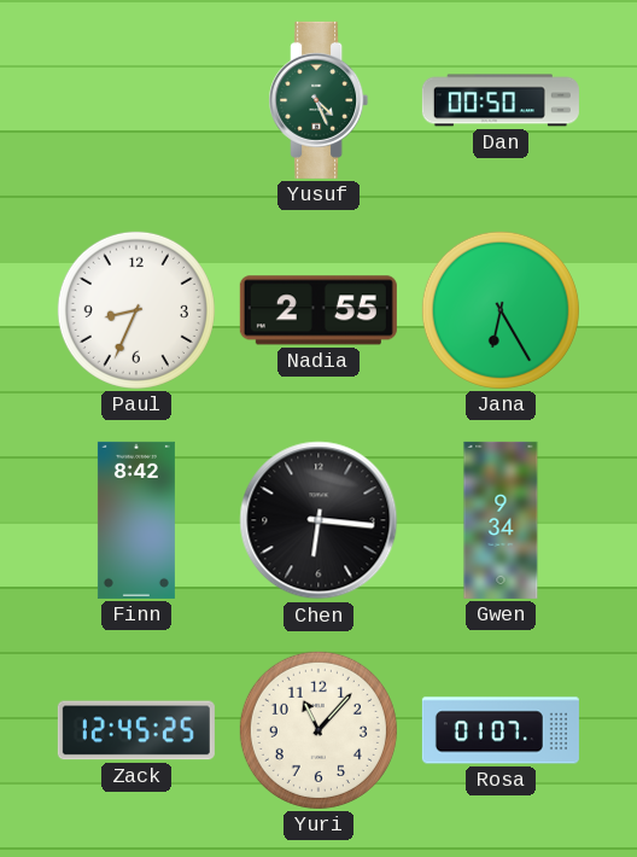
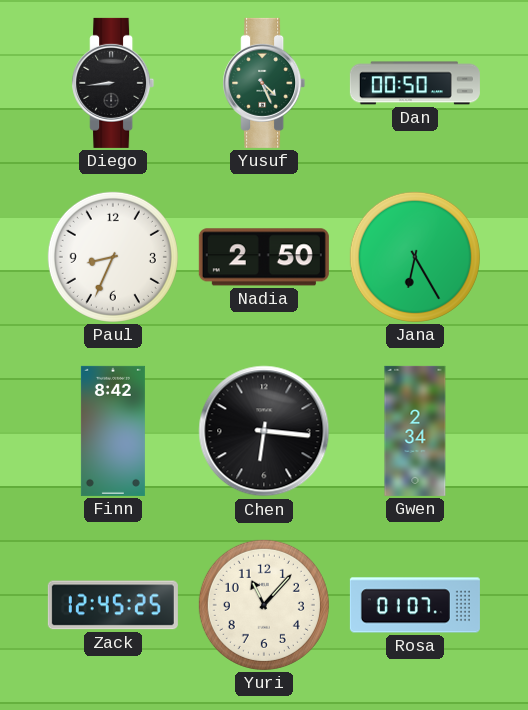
Diego: none -> 8:44 (113, 83)
Nadia: 2:55 -> 2:50 (264, 257)
Gwen: 9:34 -> 2:34 (415, 431)
